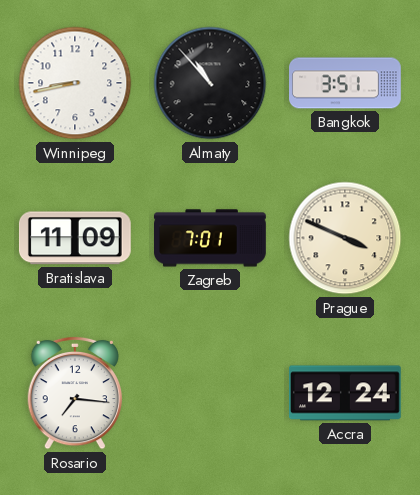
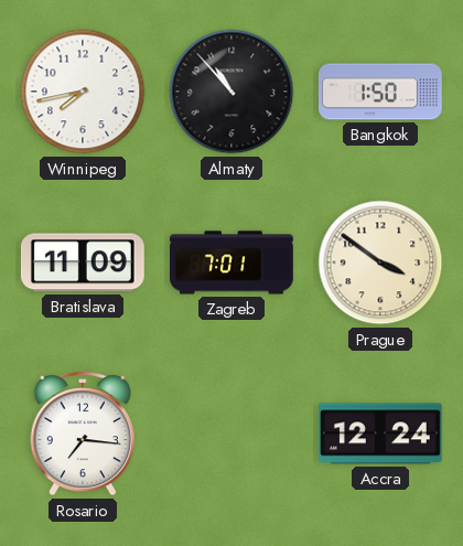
Winnipeg: 8:43 -> 7:43 (83, 92)
Bangkok: 3:51 -> 1:50 (381, 92)
Prague: 3:49 -> 3:51 (380, 263)
